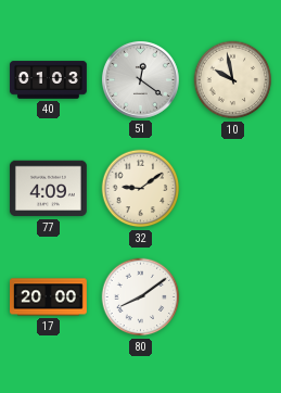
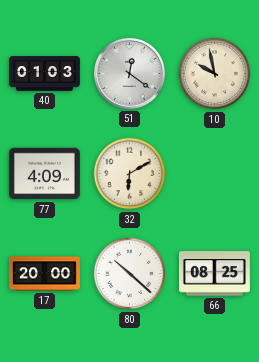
32: 9:09 -> 6:10 (130, 174)
80: 8:09 -> 10:22 (130, 274)
66: none -> 08:25 (214, 274)
